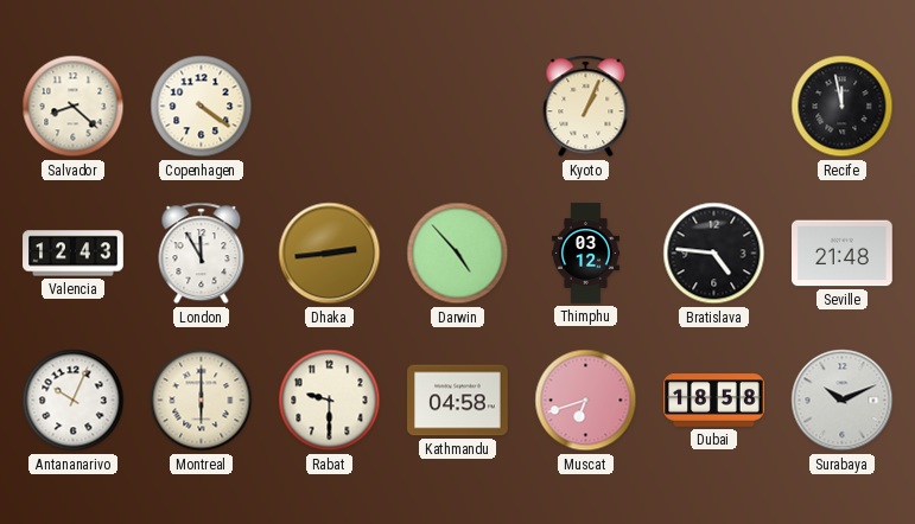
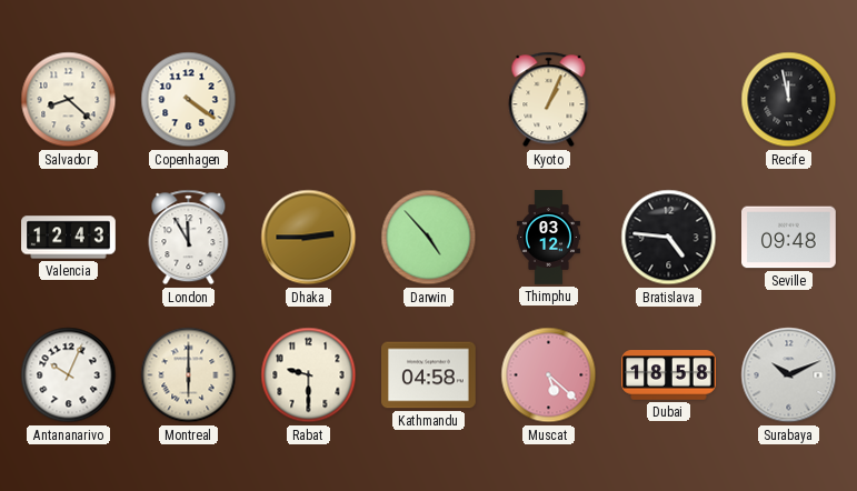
Dhaka: 2:44 -> 2:45 (309, 238)
Seville: 21:48 -> 09:48 (789, 238)
Muscat: 6:42 -> 5:22 (549, 375)
